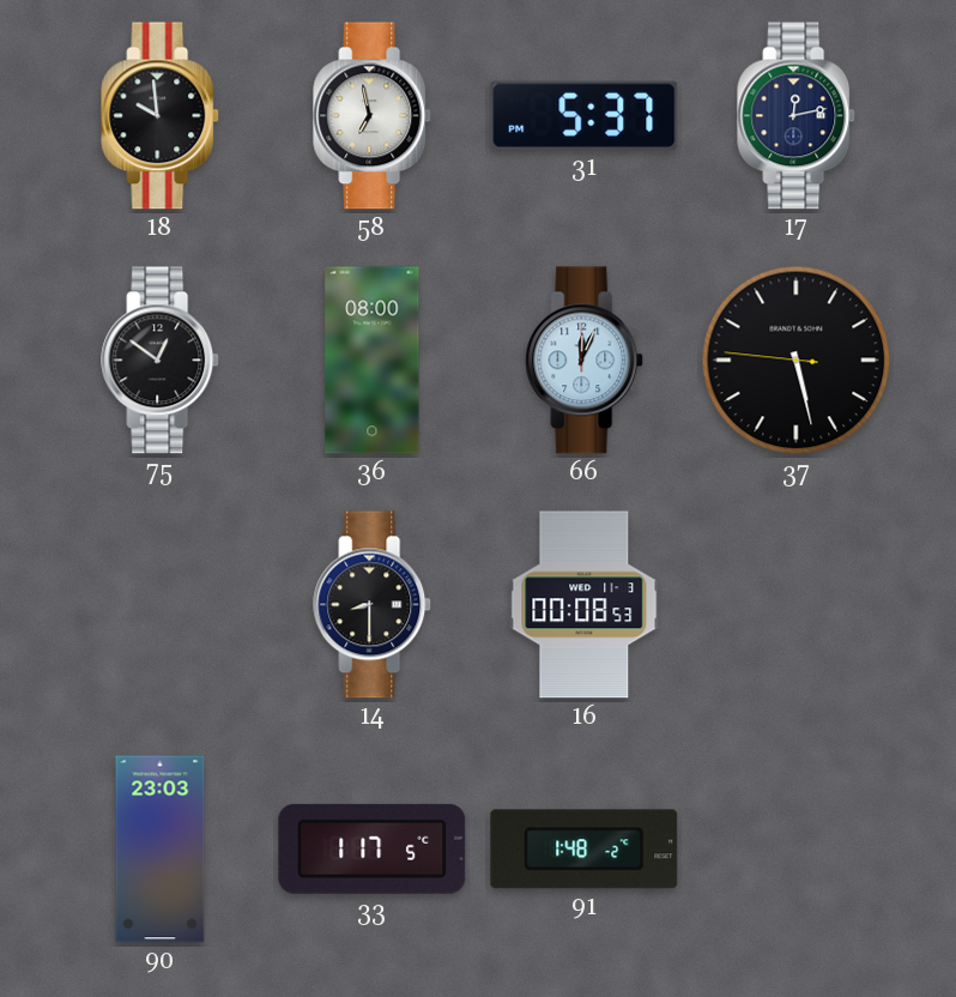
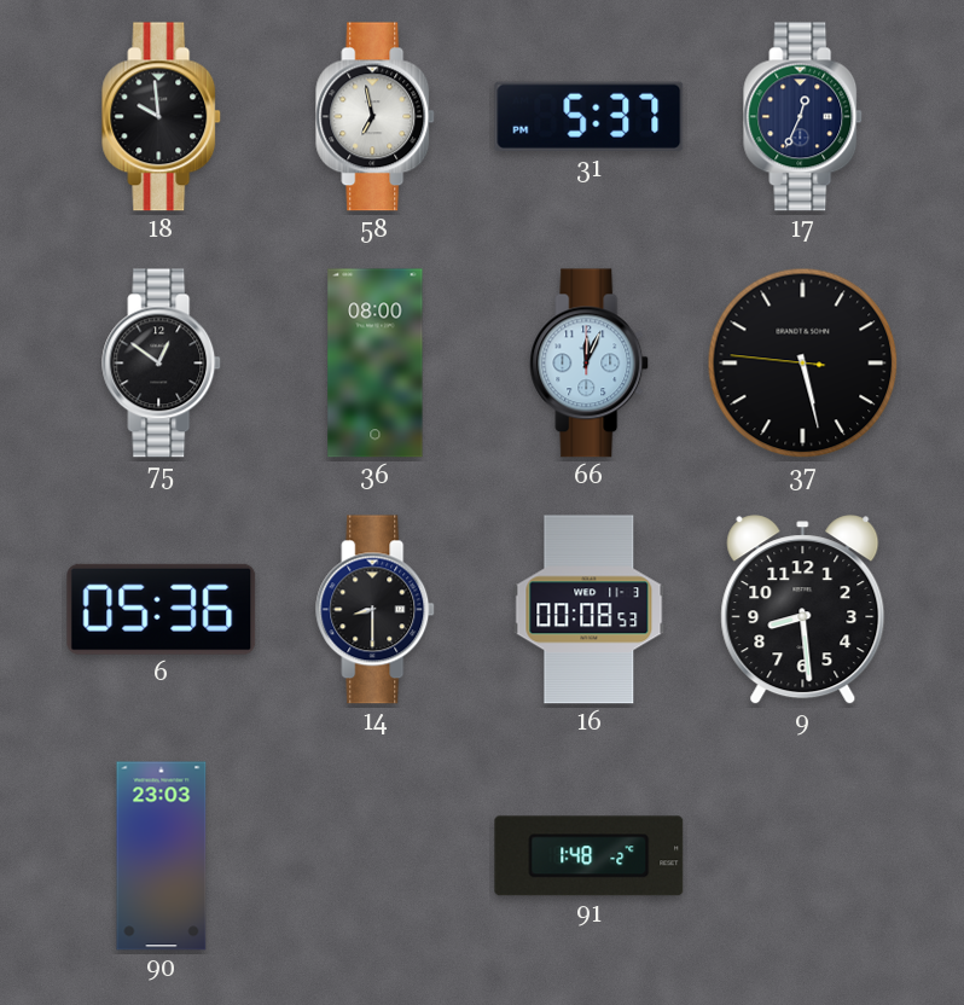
17: 12:13 -> 12:34 (803, 117)
6: none -> 05:36 (162, 609)
9: none -> 8:29 (803, 610)
33: 1:17 -> none (373, 848)
